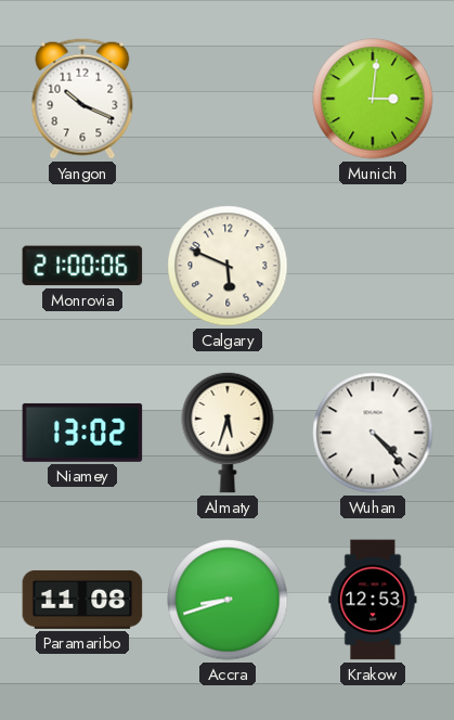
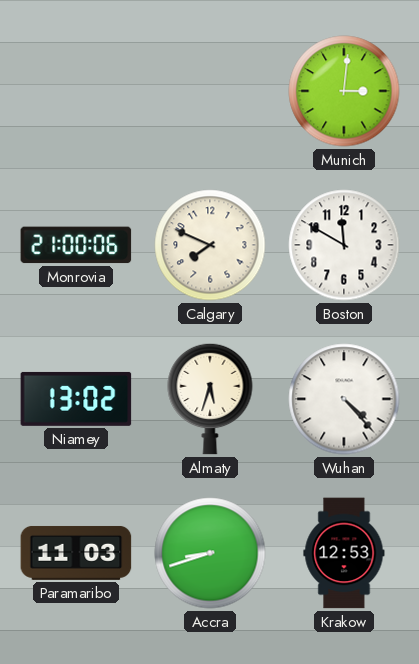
Yangon: 10:19 -> none (82, 99)
Calgary: 5:49 -> 7:49 (210, 245)
Boston: none -> 11:50 (344, 245)
Paramaribo: 11:08 -> 11:03 (76, 553)
